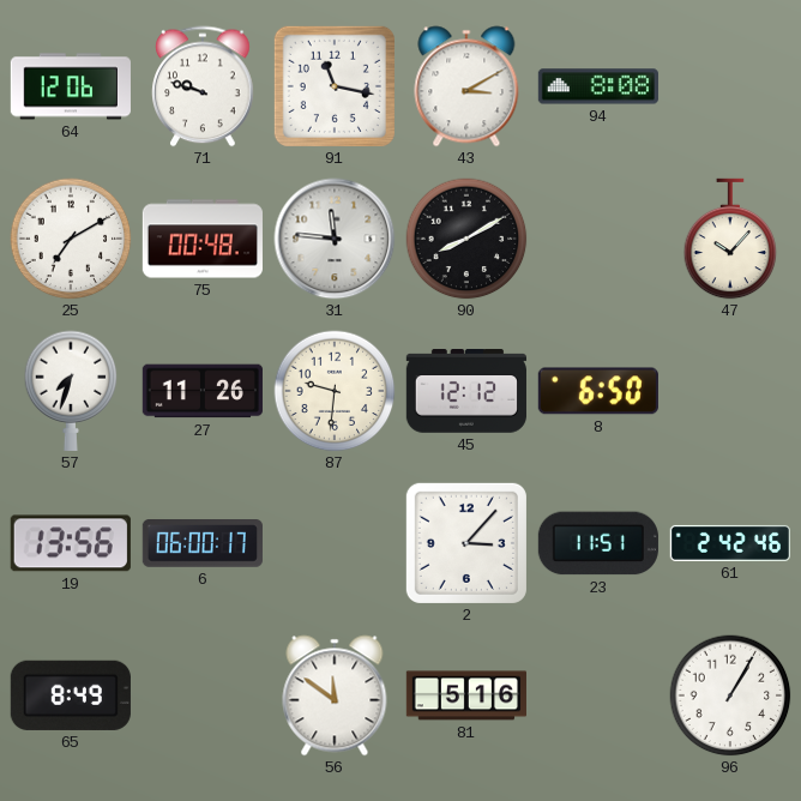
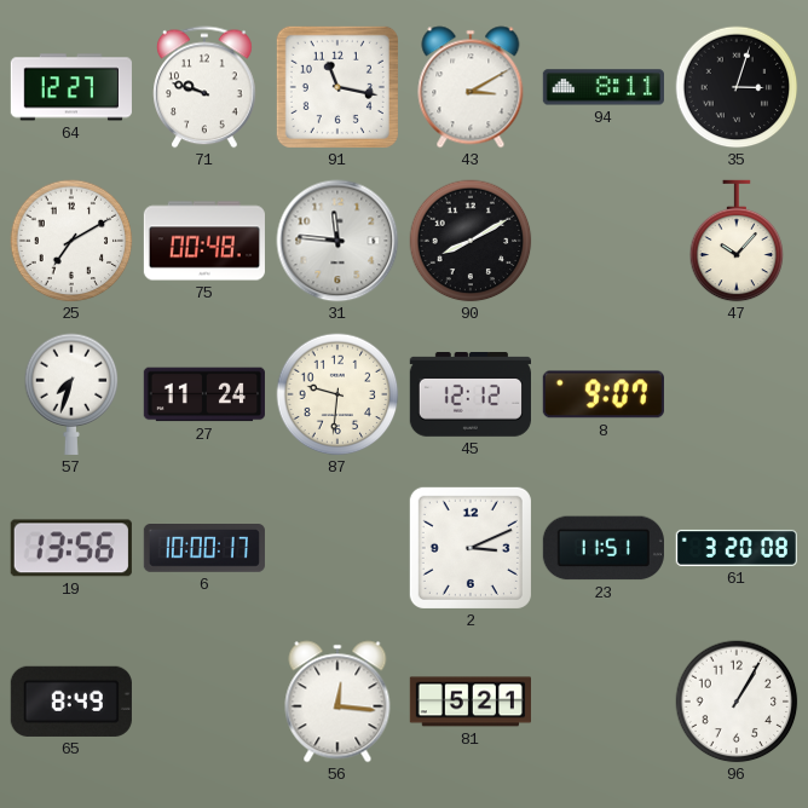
64: 12:06 -> 12:27 (71, 87)
94: 8:08 -> 8:11 (604, 87)
35: none -> 3:03 (737, 87)
27: 11:26 -> 11:24 (204, 394)
8: 6:50 -> 9:07 (604, 394)
6: 06:00 -> 10:00 (204, 548)
2: 3:07 -> 3:11 (471, 548)
61: 2:42 -> 3:20 (737, 548)
56: 11:51 -> 12:16 (337, 702)
81: 5:16 -> 5:21 (471, 702)
